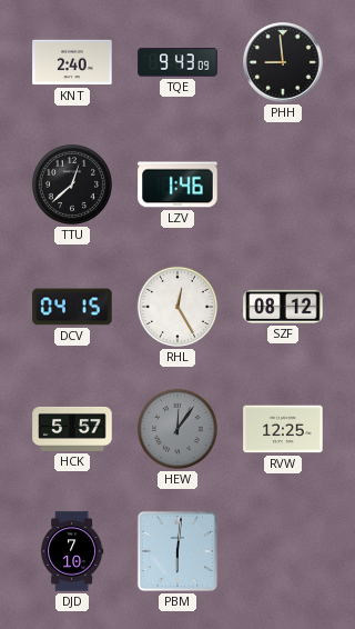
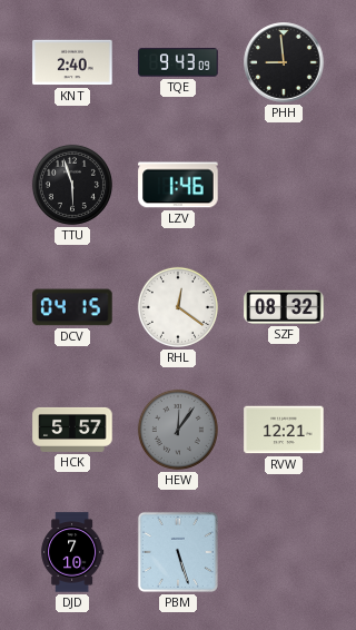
TTU: 12:38 -> 5:57 (72, 185)
RHL: 12:25 -> 12:21 (178, 307)
SZF: 08:12 -> 08:32 (284, 307)
RVW: 12:25 -> 12:21 (284, 430)
PBM: 6:01 -> 5:27 (178, 552)
